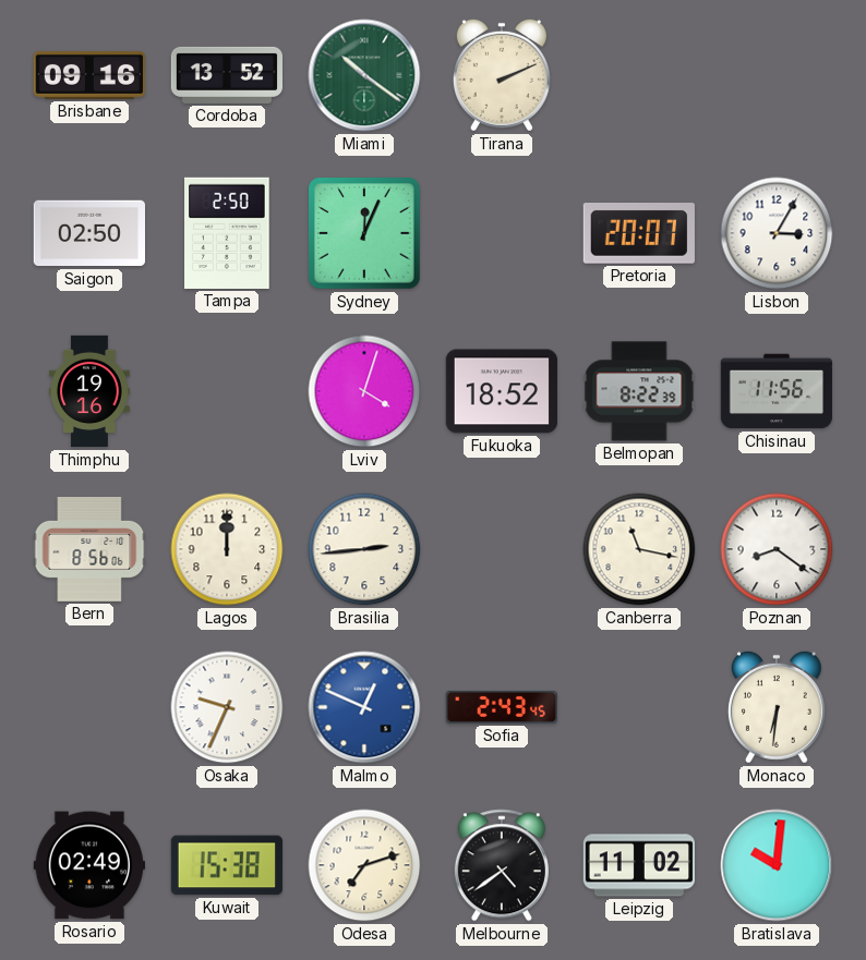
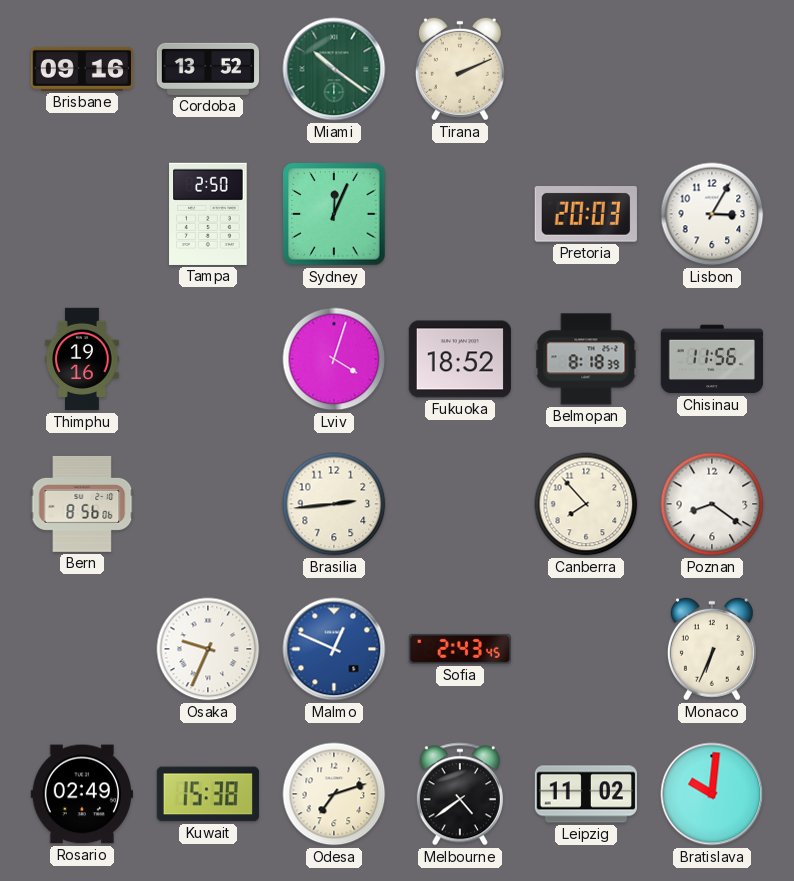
Saigon: 02:50 -> none (88, 233)
Pretoria: 20:07 -> 20:03 (586, 215)
Belmopan: 8:22 -> 8:18 (586, 359)
Lagos: 12:00 -> none (227, 549)
Canberra: 11:17 -> 7:53 (586, 504)
Monaco: 6:31 -> 6:34 (712, 649)
